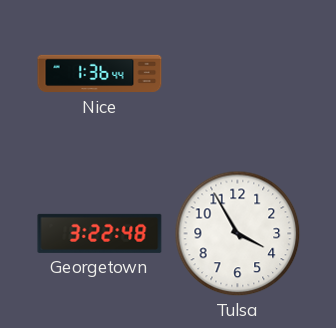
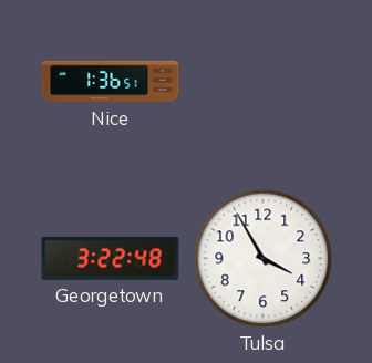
Nice: 1:36:44 -> 1:36:51 (111, 82)
